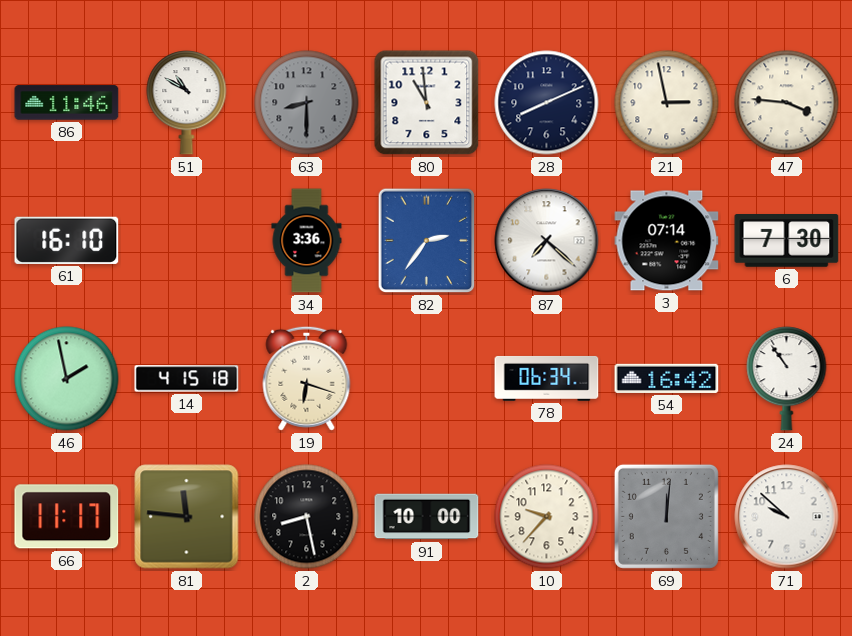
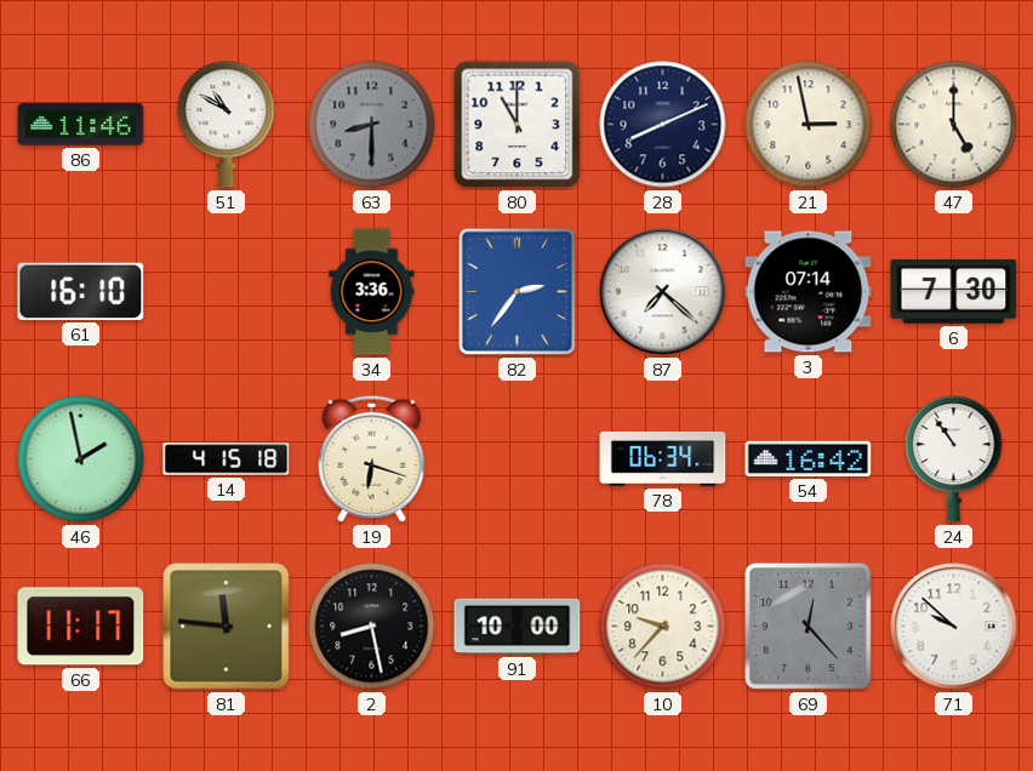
80: 10:59 -> 11:00 (518, 125)
47: 3:46 -> 5:00 (954, 125)
69: 12:01 -> 12:23 (807, 626)
